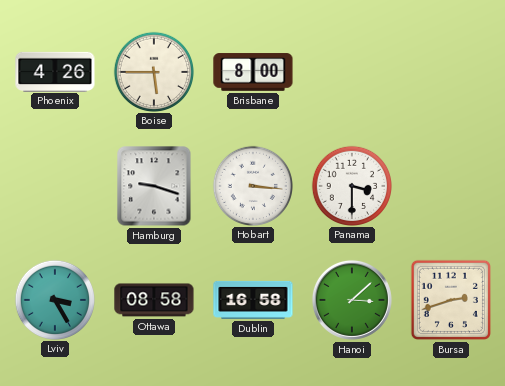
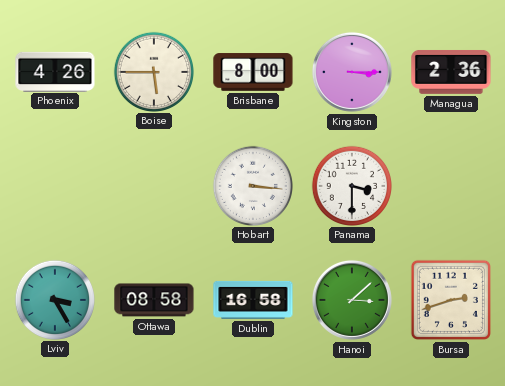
Kingston: none -> 3:15 (352, 72)
Managua: none -> 2:36 (451, 72)
Hamburg: 9:18 -> none (154, 186)
